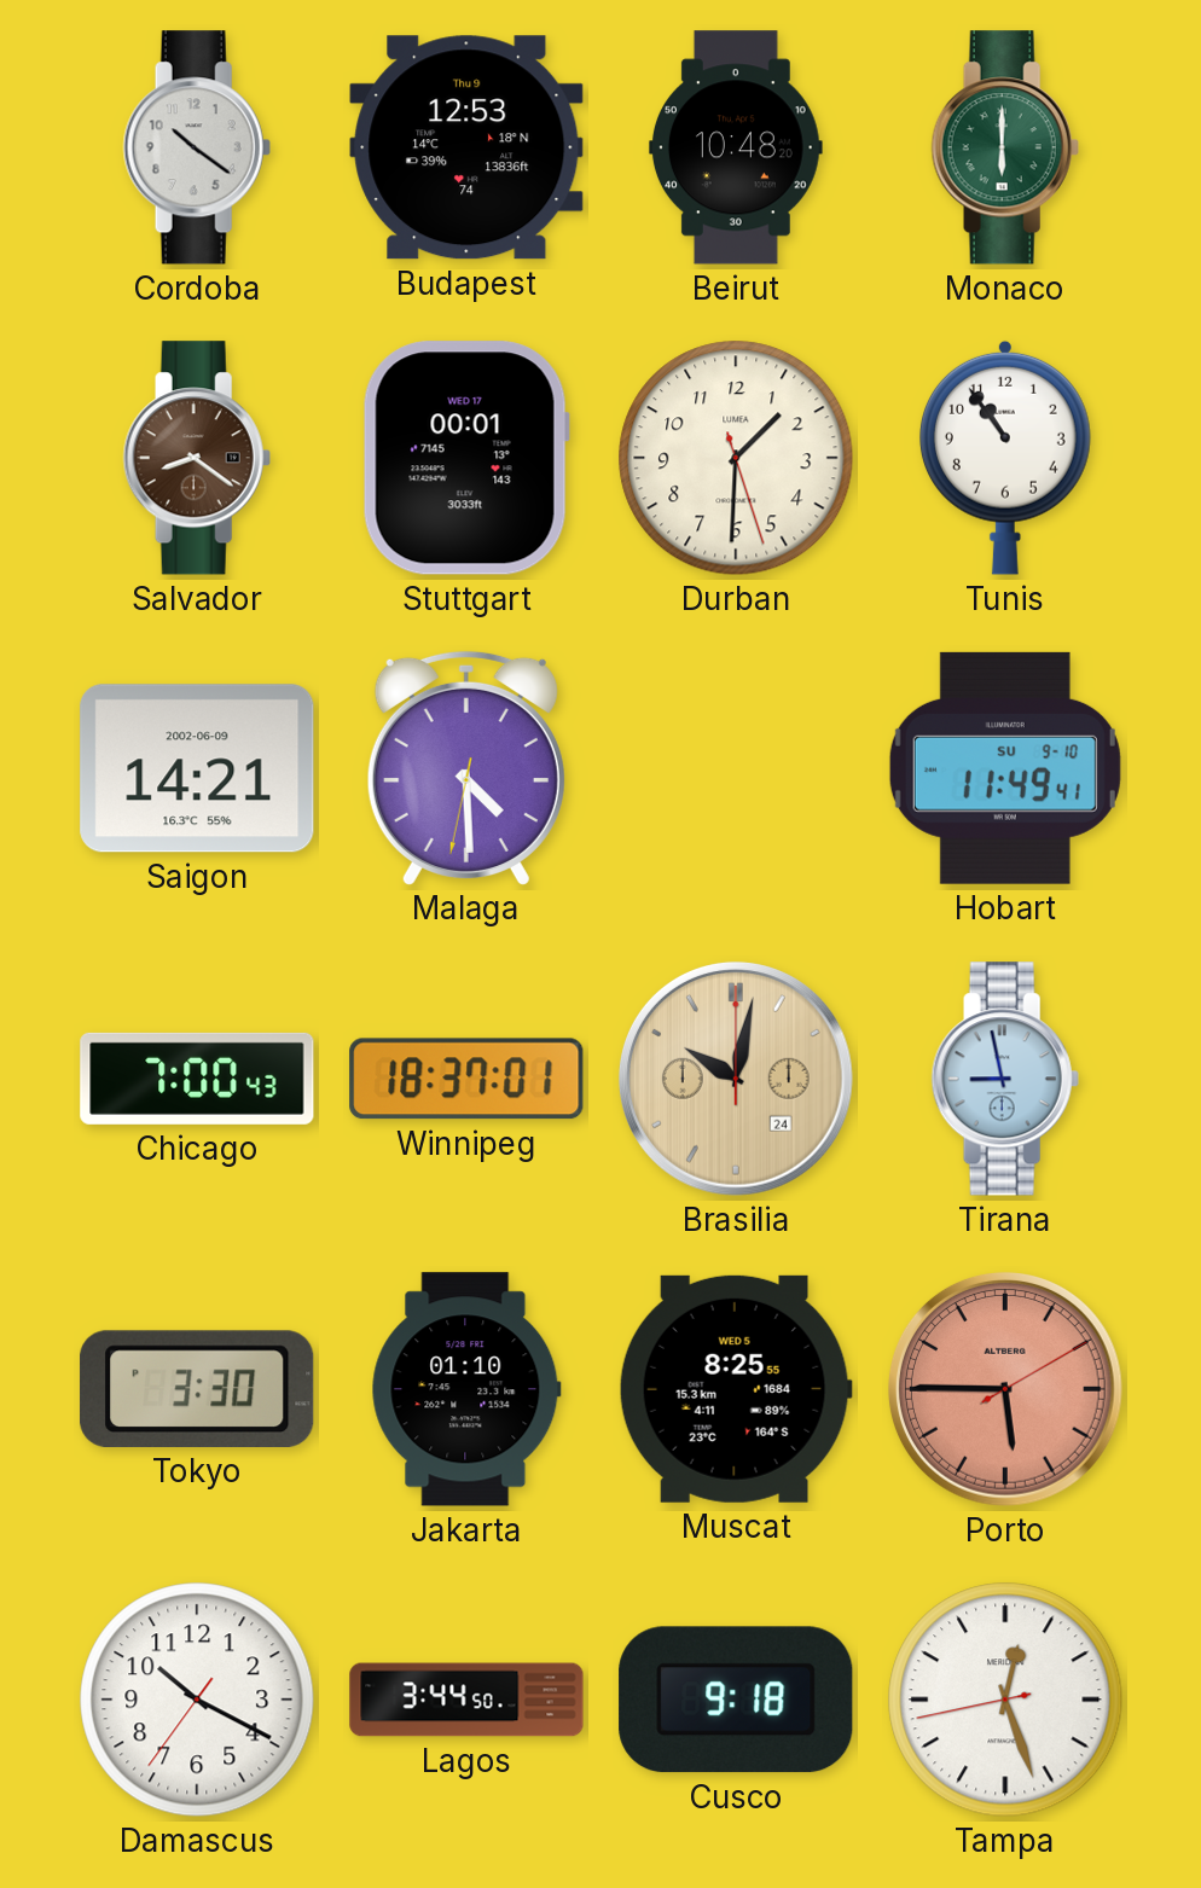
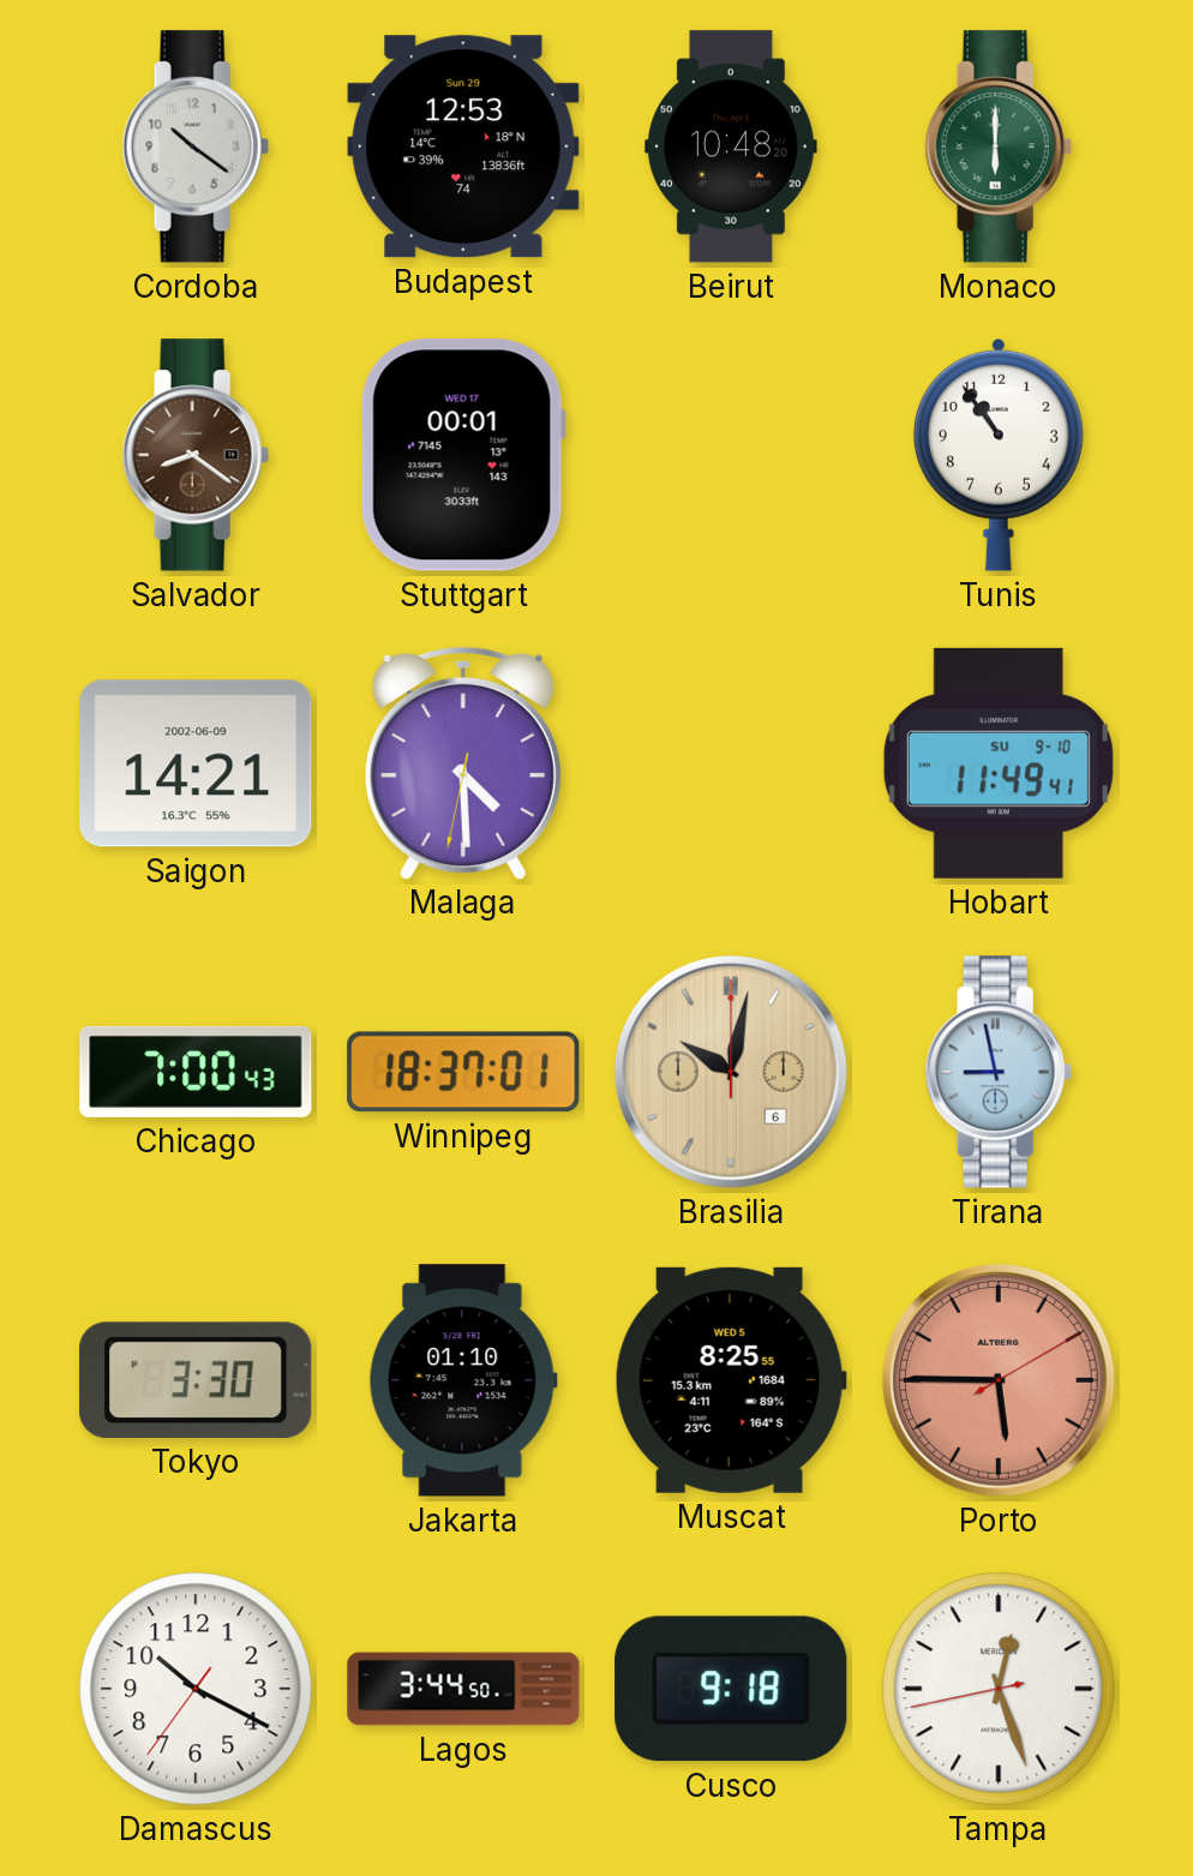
Budapest date: Thu 9 -> Sun 29 (463, 146)
Durban: 1:30 -> none (736, 458)
Brasilia date: 24 -> 6 (731, 1072)
